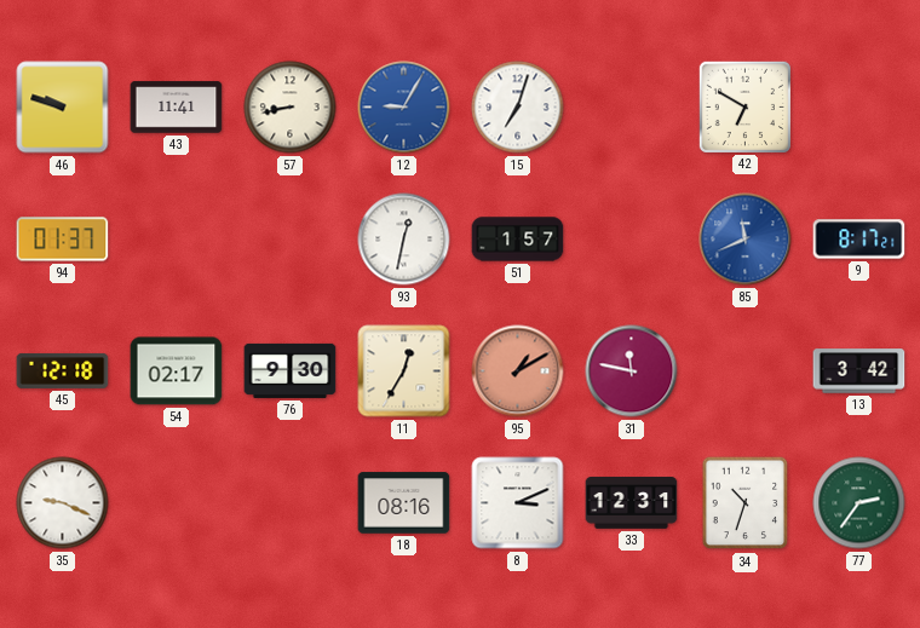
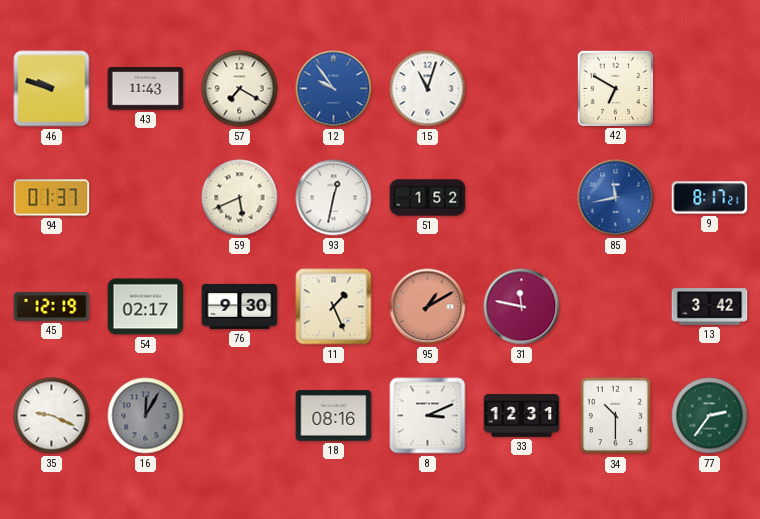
43: 11:41 -> 11:43 (146, 89)
57: 8:43 -> 7:20 (240, 89)
12: 9:05 -> 9:54 (334, 89)
15: 7:03 -> 11:03 (428, 89)
59: none -> 5:41 (240, 198)
51: 1:57 -> 1:52 (428, 198)
85: 11:41 -> 11:43 (616, 198)
45: 12:18 -> 12:19 (52, 306)
11: 12:35 -> 1:26 (334, 307)
16: none -> 12:05 (146, 416)
34: 10:33 -> 10:30 (616, 416)
